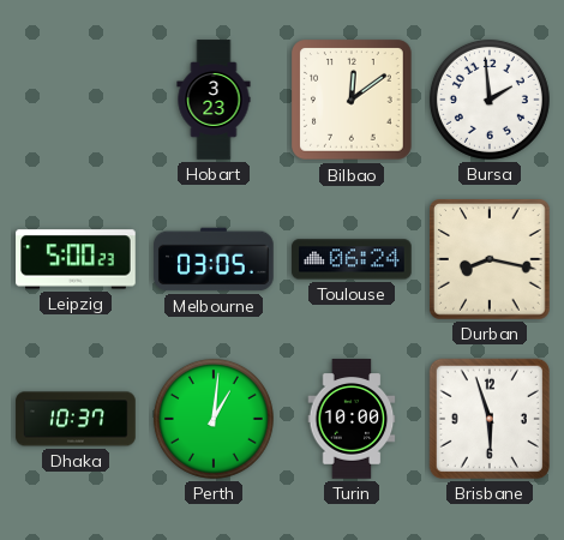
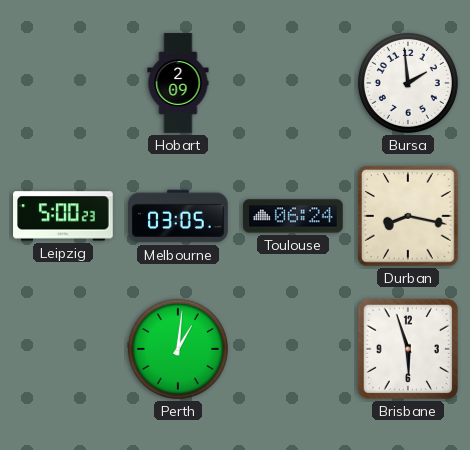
Hobart: 3:23 -> 2:09 (178, 83)
Bilbao: 12:09 -> none (352, 100)
Dhaka: 10:37 -> none (76, 419)
Turin: 10:00 -> none (352, 419)
